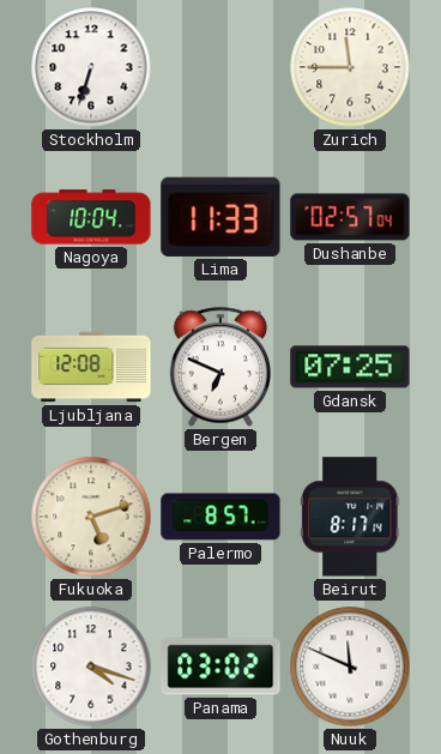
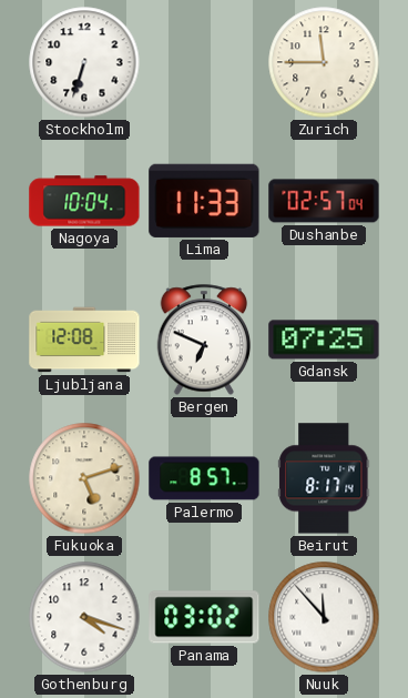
Nuuk: 11:49 -> 11:53 (324, 617)
